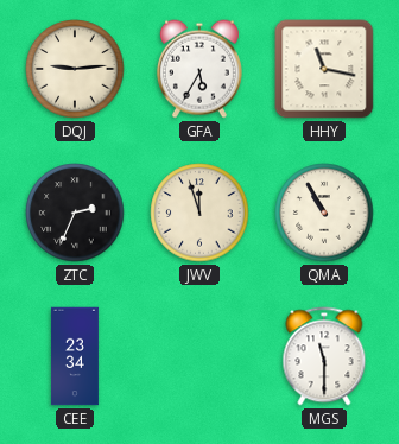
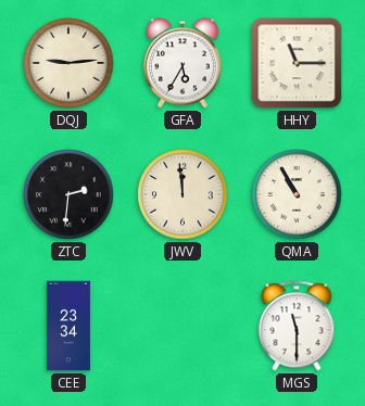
HHY: 11:17 -> 11:15 (297, 63)
ZTC: 2:34 -> 2:31 (68, 194)
JWV: 11:57 -> 11:59 (182, 194)
